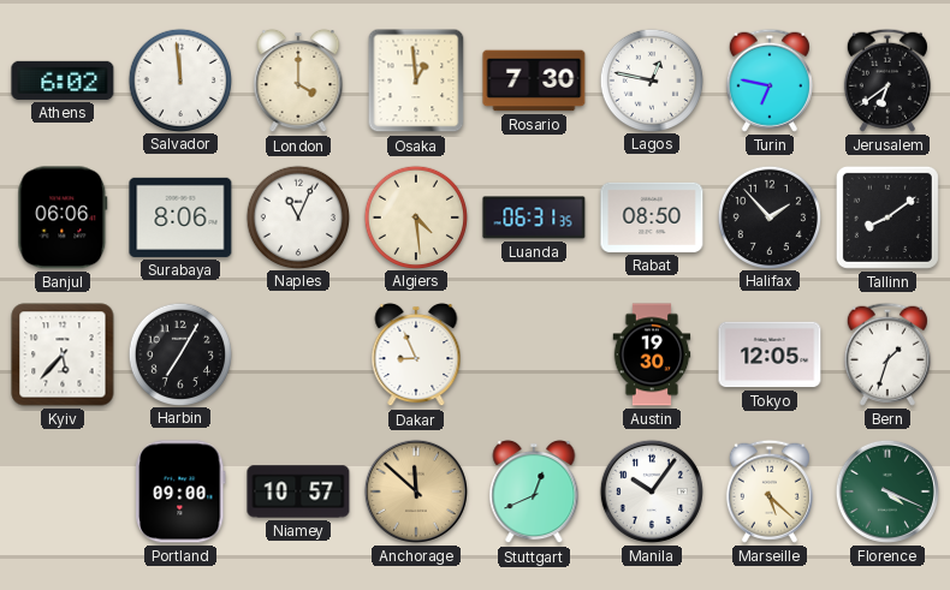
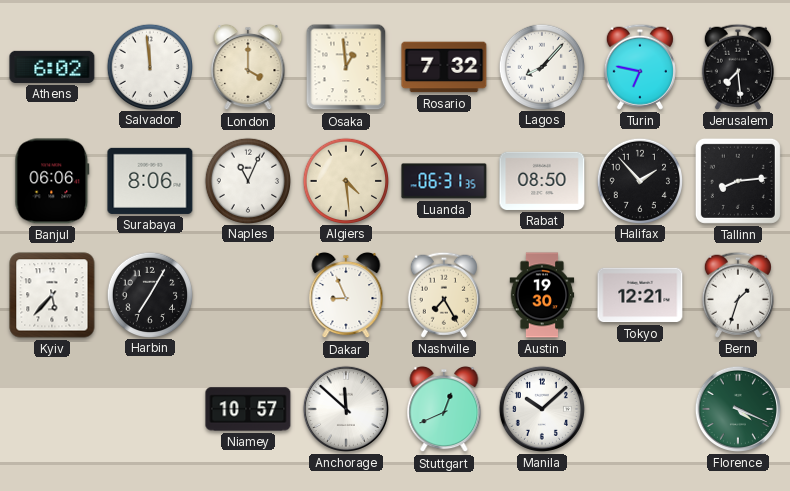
Rosario: 7:30 -> 7:32 (444, 67)
Lagos: 12:47 -> 8:07 (541, 66)
Jerusalem: 6:39 -> 7:29 (738, 67)
Tallinn: 8:09 -> 8:14 (738, 181)
Nashville: none -> 7:25 (444, 295)
Tokyo: 12:05 -> 12:21 (640, 295)
Portland: 09:00 -> none (182, 491)
Anchorage dial: champagne -> white (346, 409)
Manila: 10:06 -> 10:08 (542, 409)
Marseille: 5:22 -> none (770, 491)
